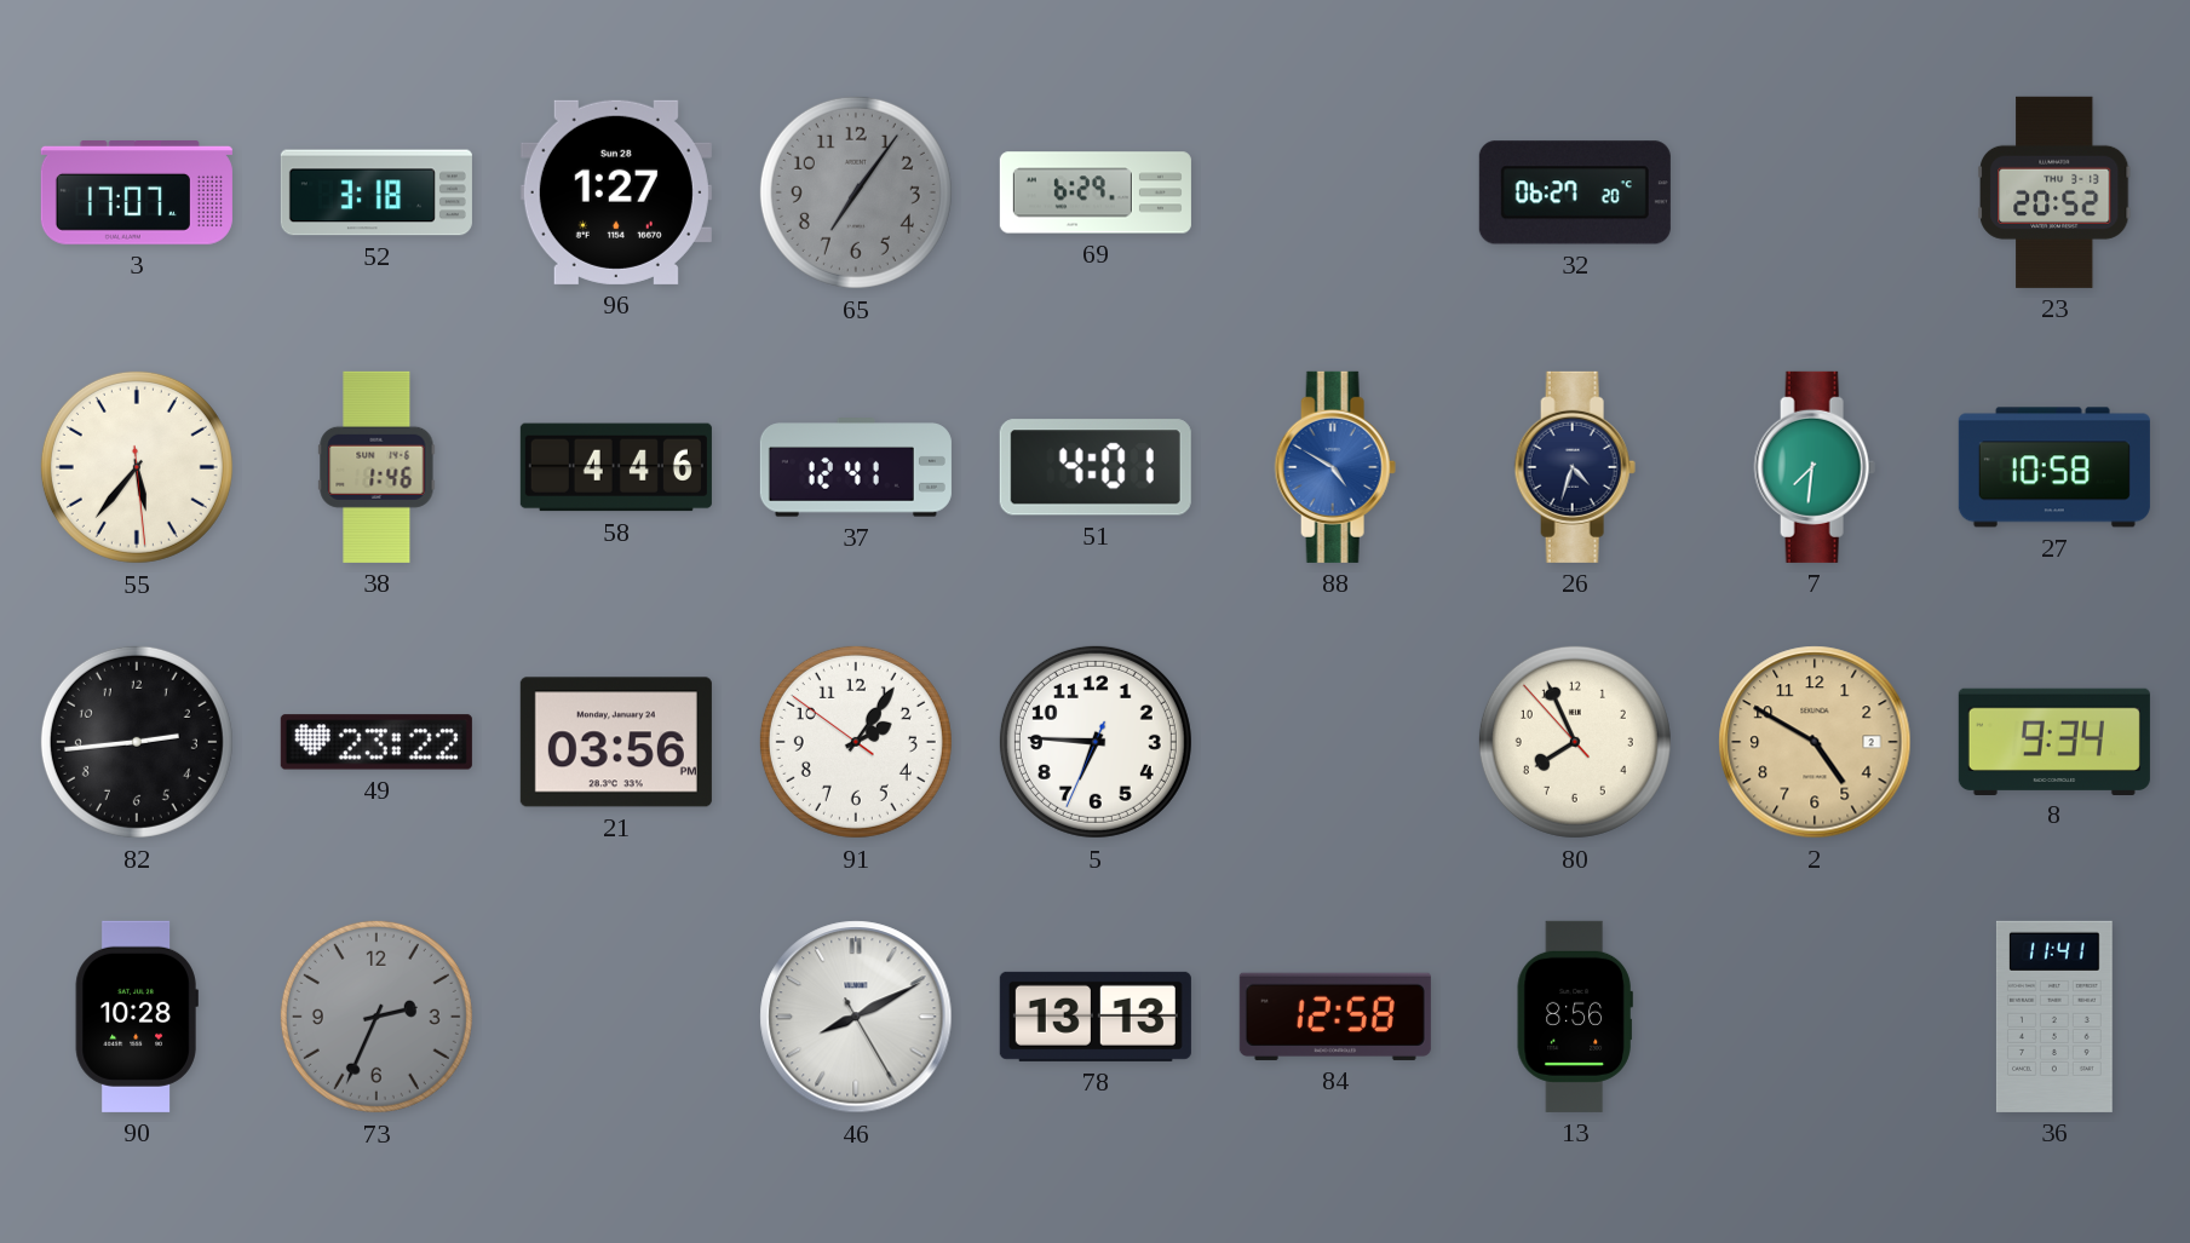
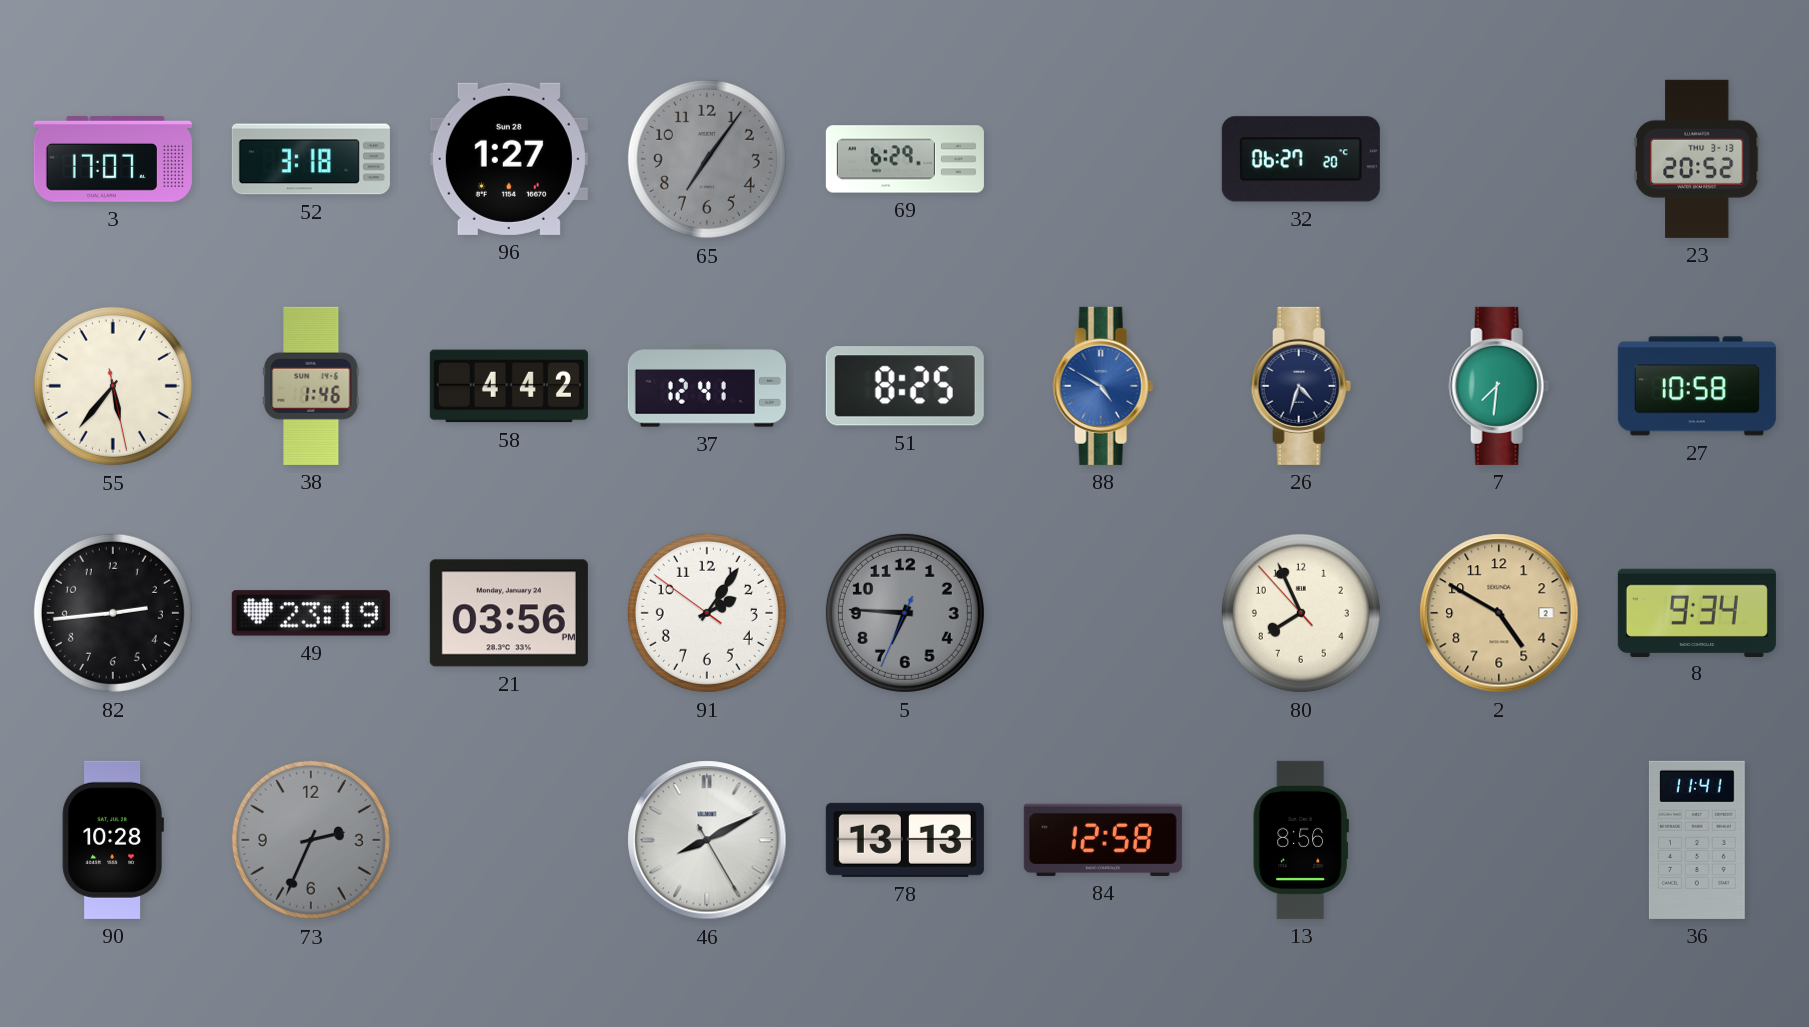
55: 5:36:29 -> 5:36:28 (113, 386)
58: 4:46 -> 4:42 (509, 386)
51: 4:01 -> 8:25 (905, 386)
49: 23:22 -> 23:19 (311, 613)
5 dial: white -> grey (905, 613)
